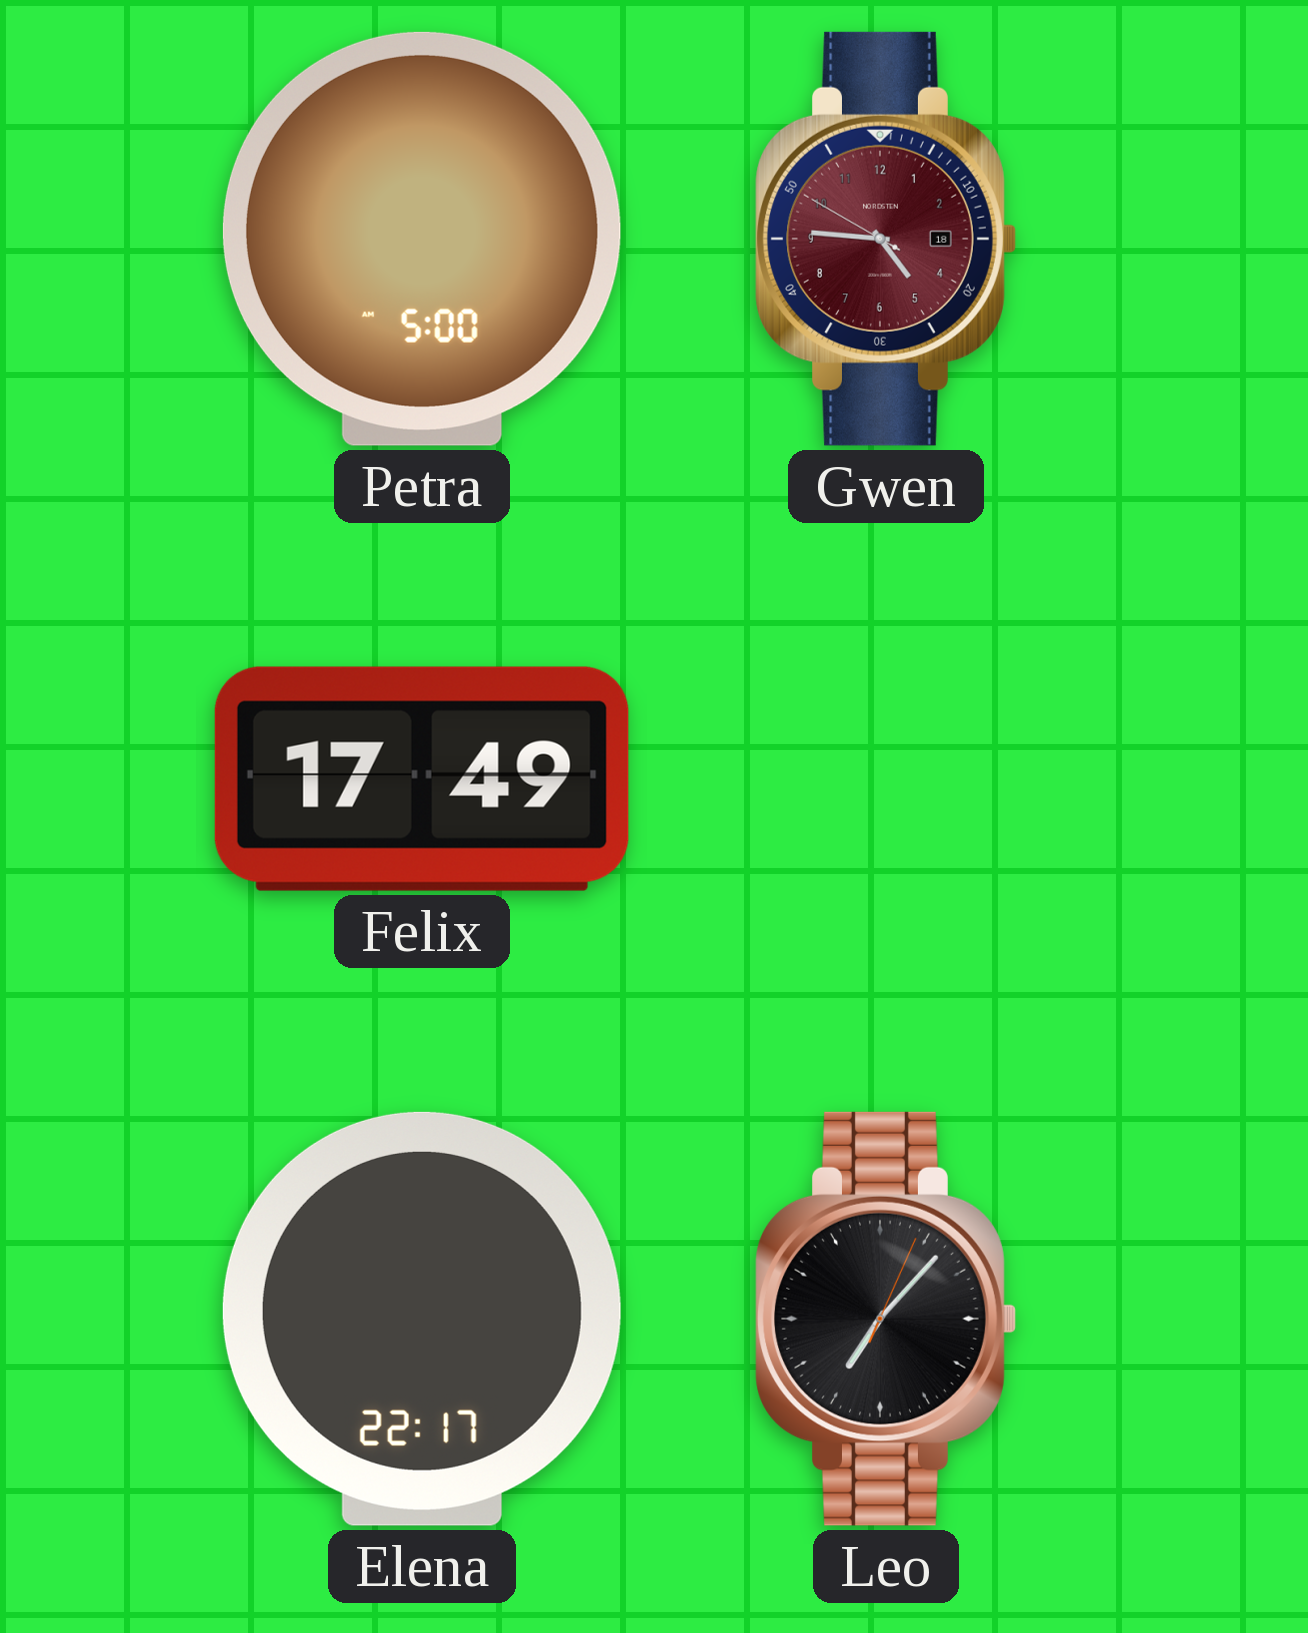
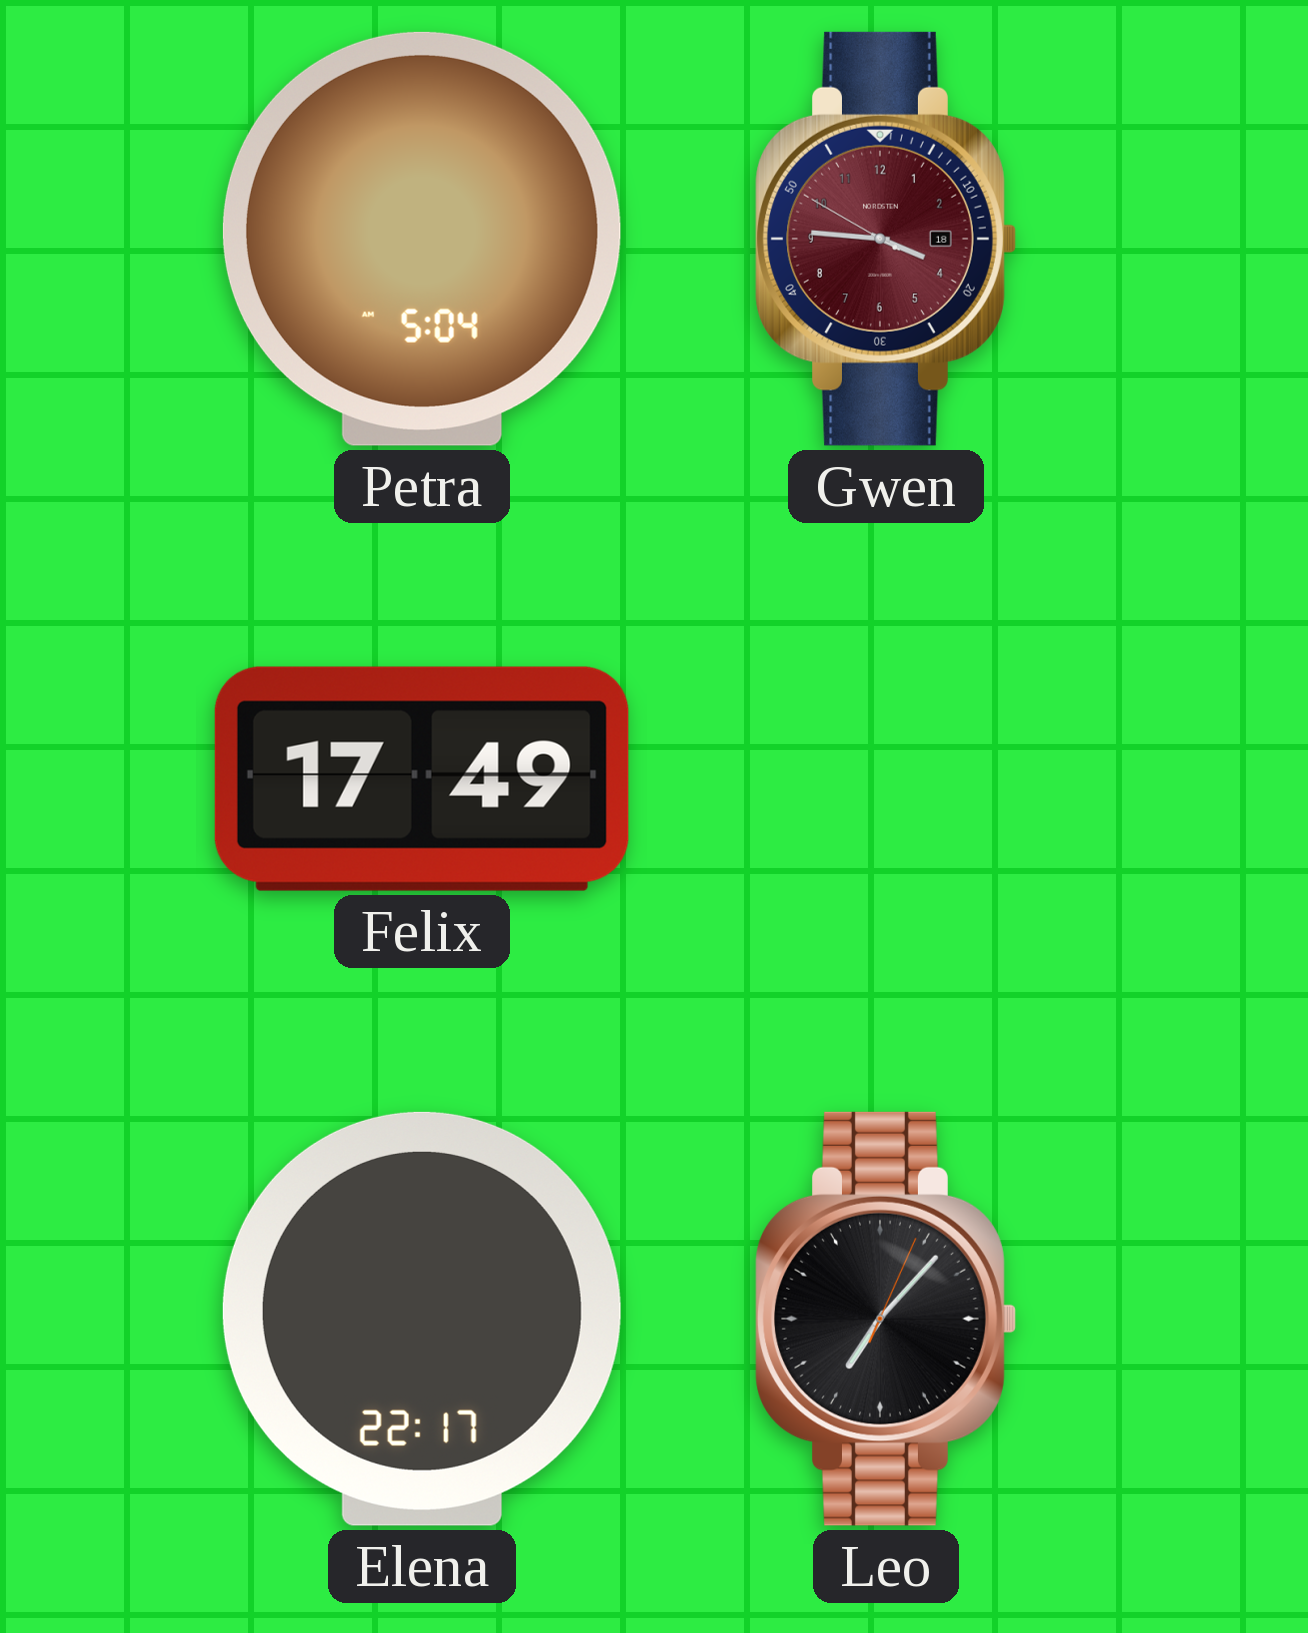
Petra: 5:00 -> 5:04 (422, 239)
Gwen: 4:45 -> 3:45 (886, 239)
